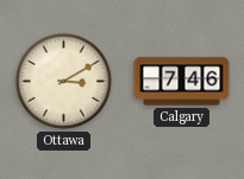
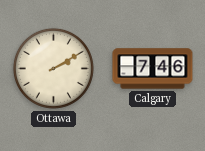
Ottawa: 3:10 -> 2:10 (53, 68)
